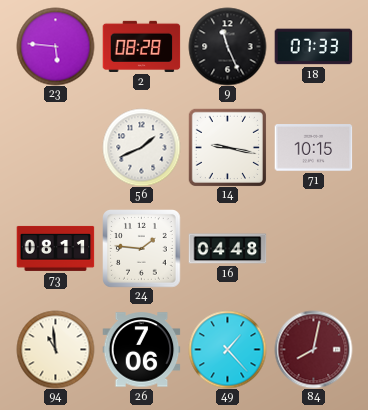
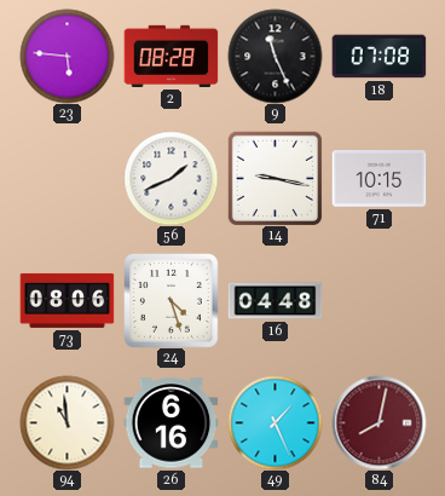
18: 07:33 -> 07:08 (378, 57)
73: 08:11 -> 08:06 (67, 300)
24: 1:46 -> 4:27 (171, 300)
26: 7:06 -> 6:16 (171, 423)
49: 1:23 -> 1:26 (274, 422)
